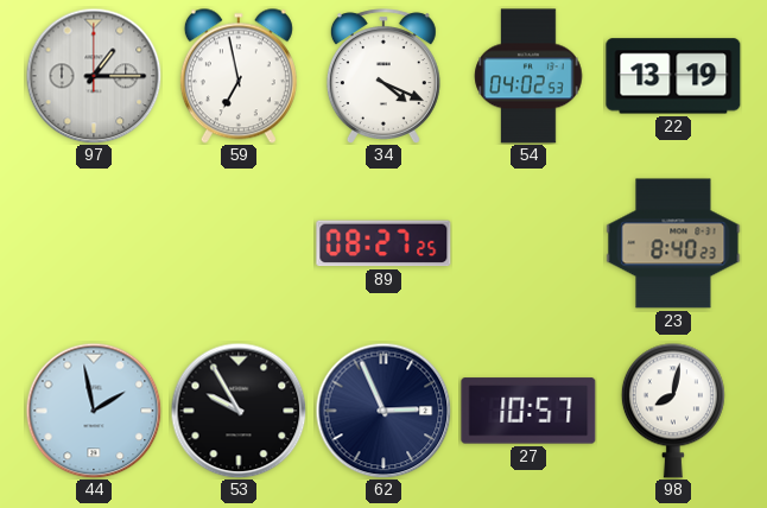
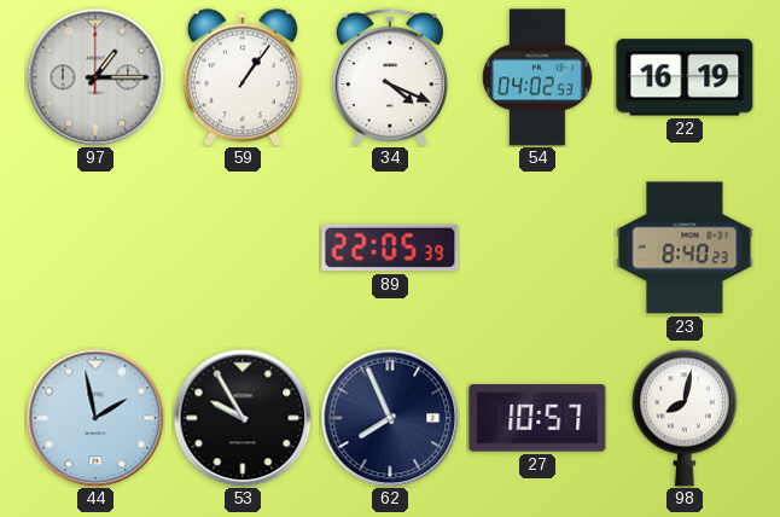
59: 6:58 -> 1:06 (243, 77)
22: 13:19 -> 16:19 (685, 77)
89: 08:27 -> 22:05 (390, 248)
62: 2:56 -> 7:56 (390, 418)
